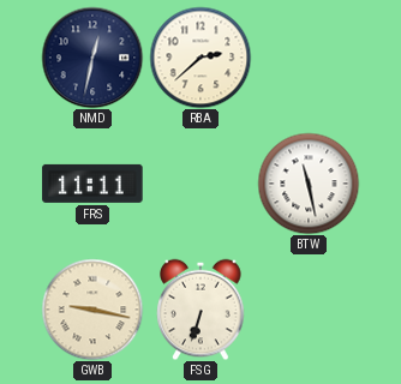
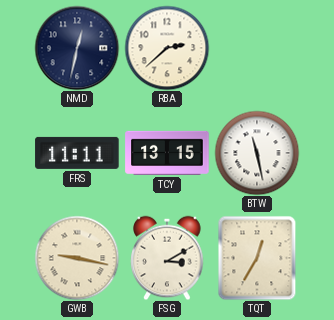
TCY: none -> 13:15 (167, 153)
FSG: 6:33 -> 3:10 (167, 258)
TQT: none -> 12:35 (257, 258)
